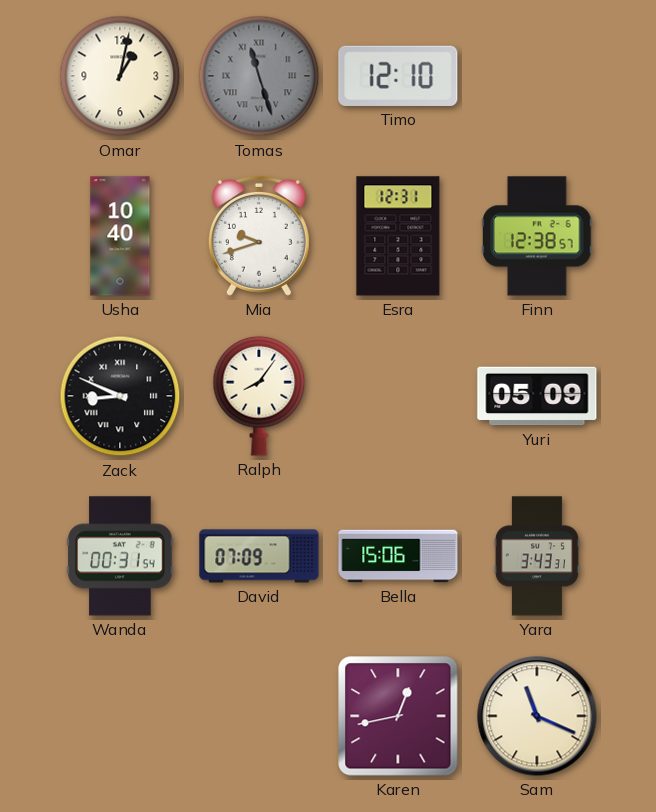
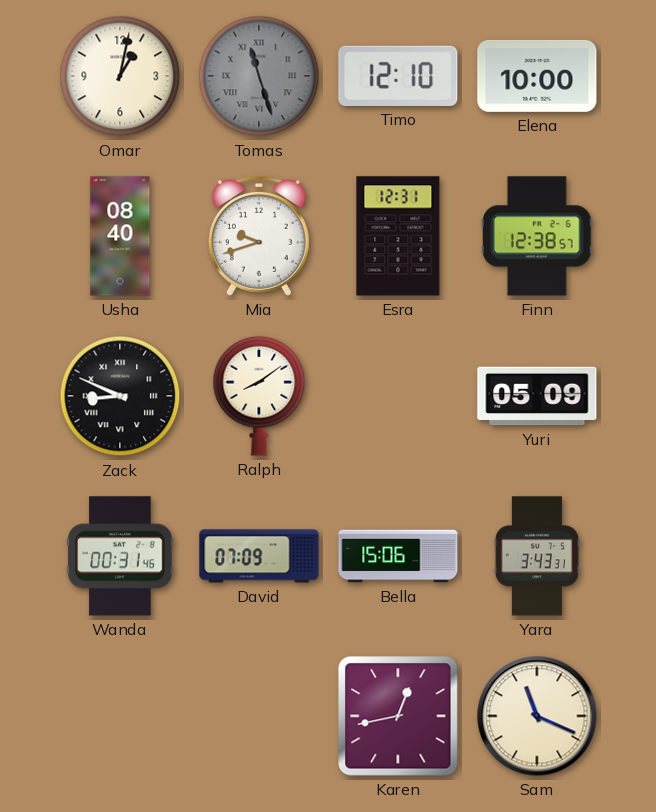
Elena: none -> 10:00 (537, 76)
Usha: 10:40 -> 08:40 (120, 236)
Ralph: 8:06 -> 8:09 (259, 396)
Wanda: 00:31:54 -> 00:31:46 (120, 556)
